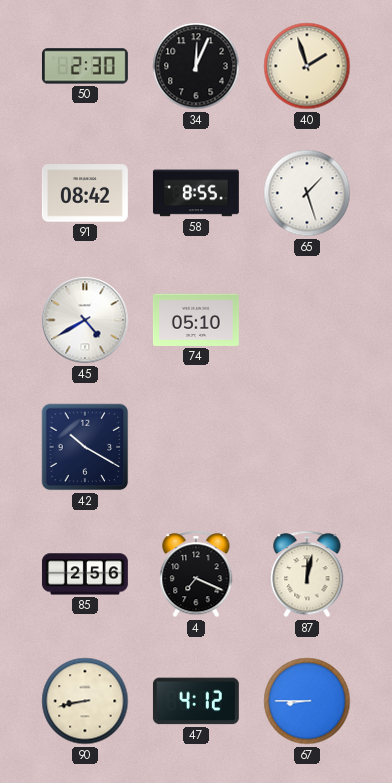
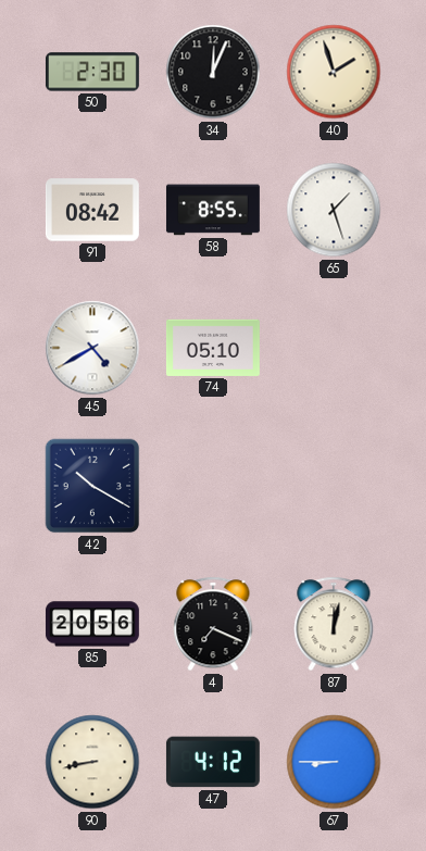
85: 2:56 -> 20:56 (92, 624)
